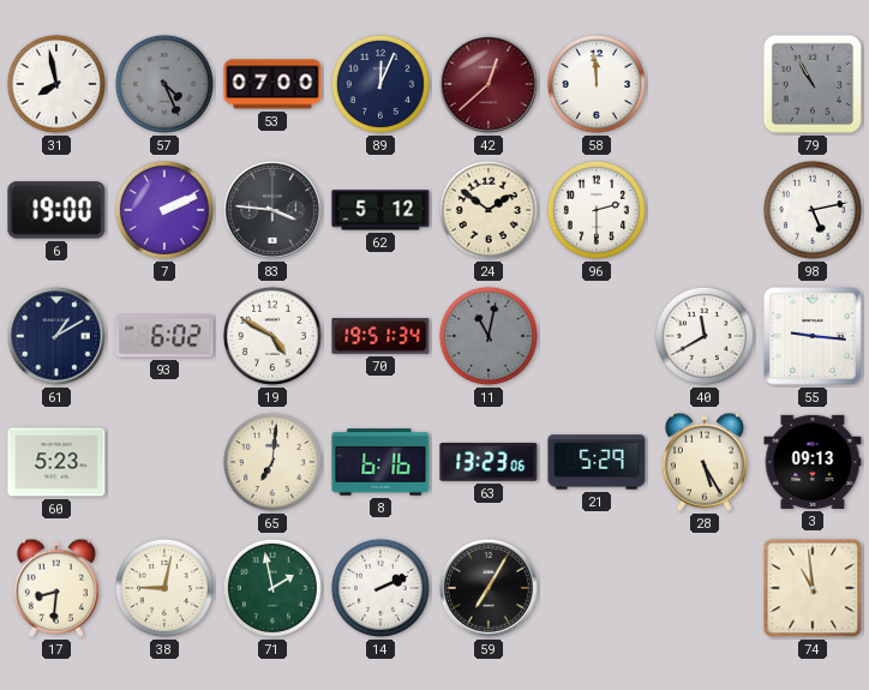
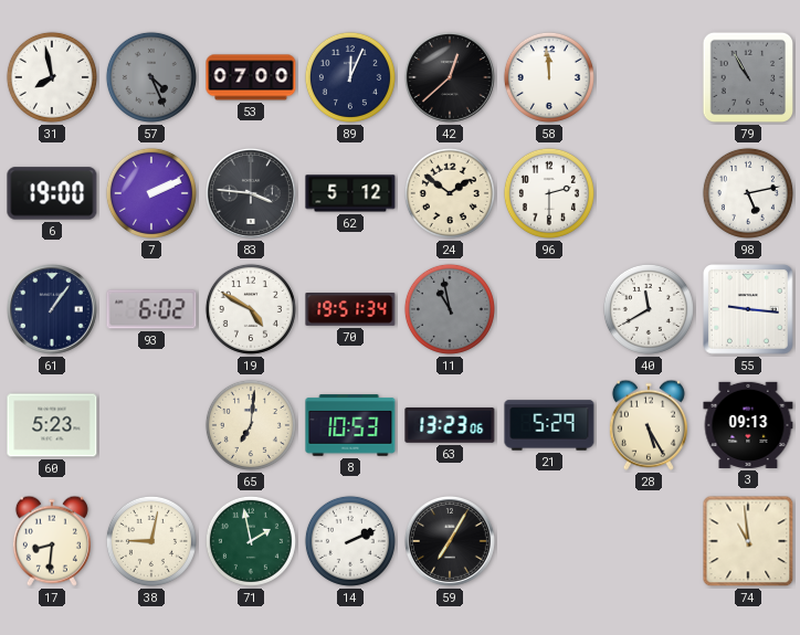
42 dial: burgundy -> black (451, 78)
61: 1:10 -> 1:06 (53, 310)
11: 11:02 -> 10:58 (450, 309)
8: 6:16 -> 10:53 (350, 425)
